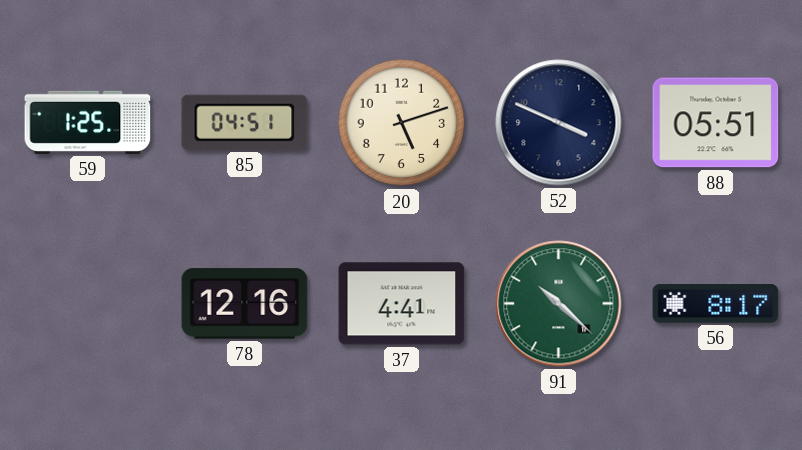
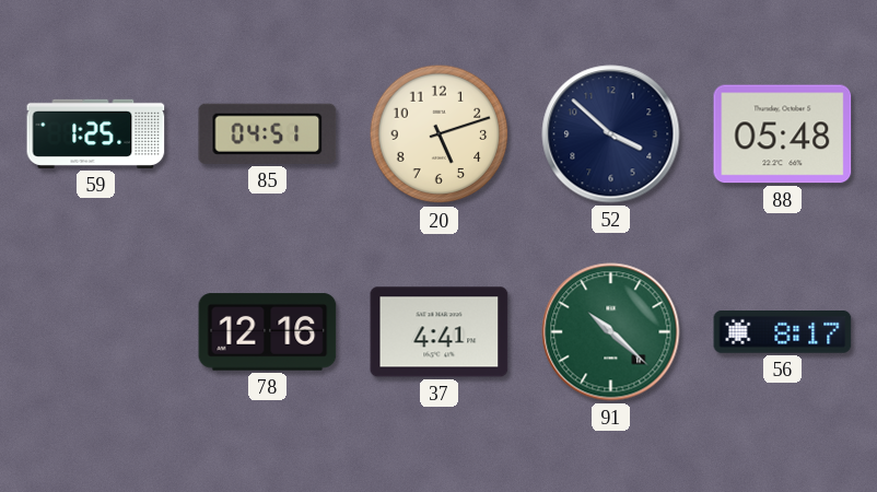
52: 3:49 -> 3:52 (611, 134)
88: 05:51 -> 05:48 (783, 134)
